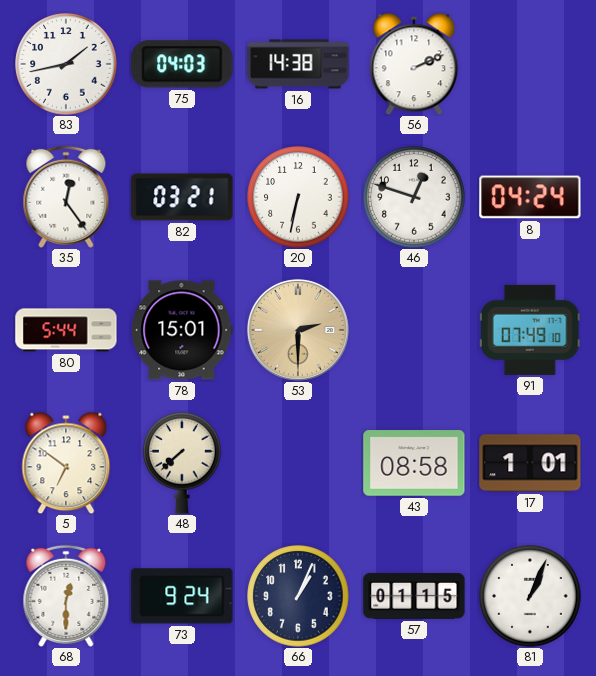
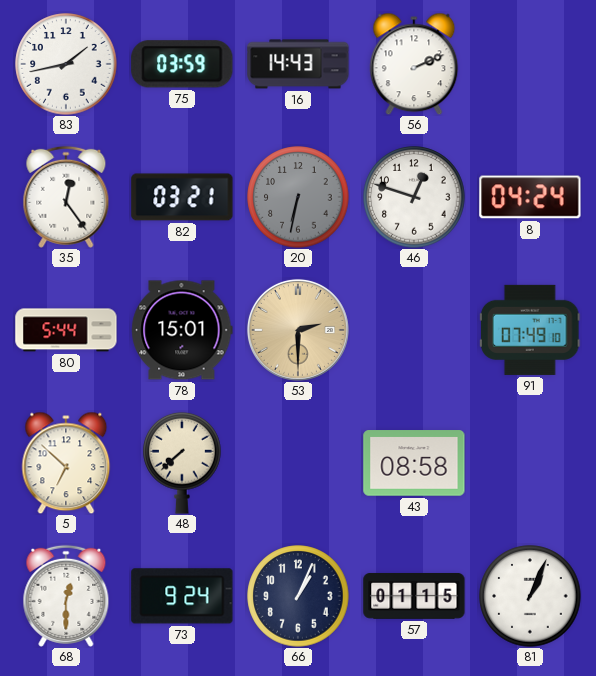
75: 04:03 -> 03:59 (182, 64)
16: 14:38 -> 14:43 (298, 64)
20 dial: white -> grey (298, 197)
5: 6:51 -> 6:52 (66, 463)
17: 1:01 -> none (530, 463)
